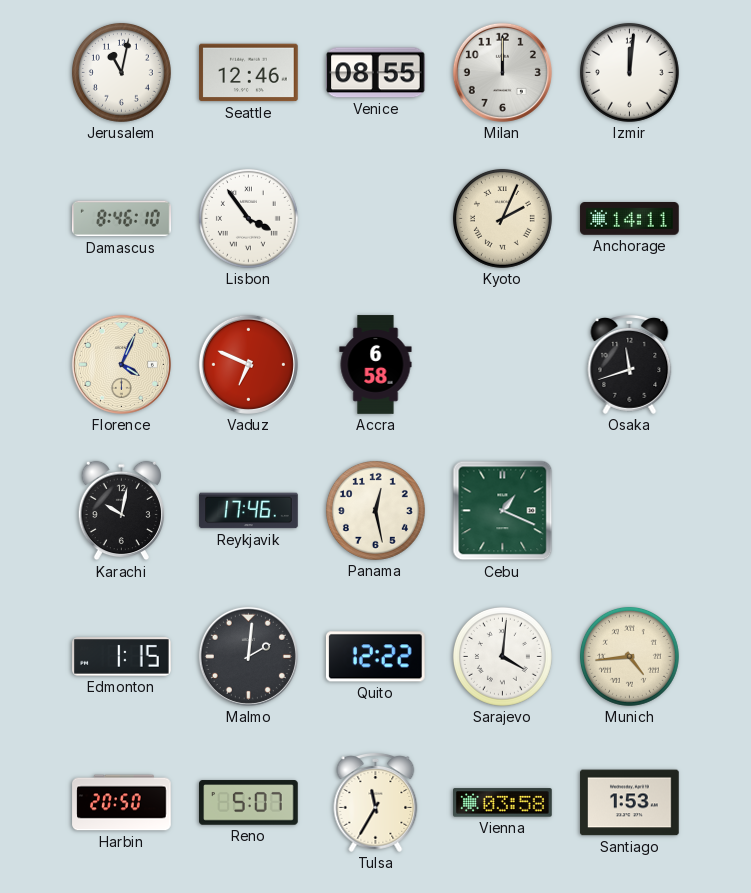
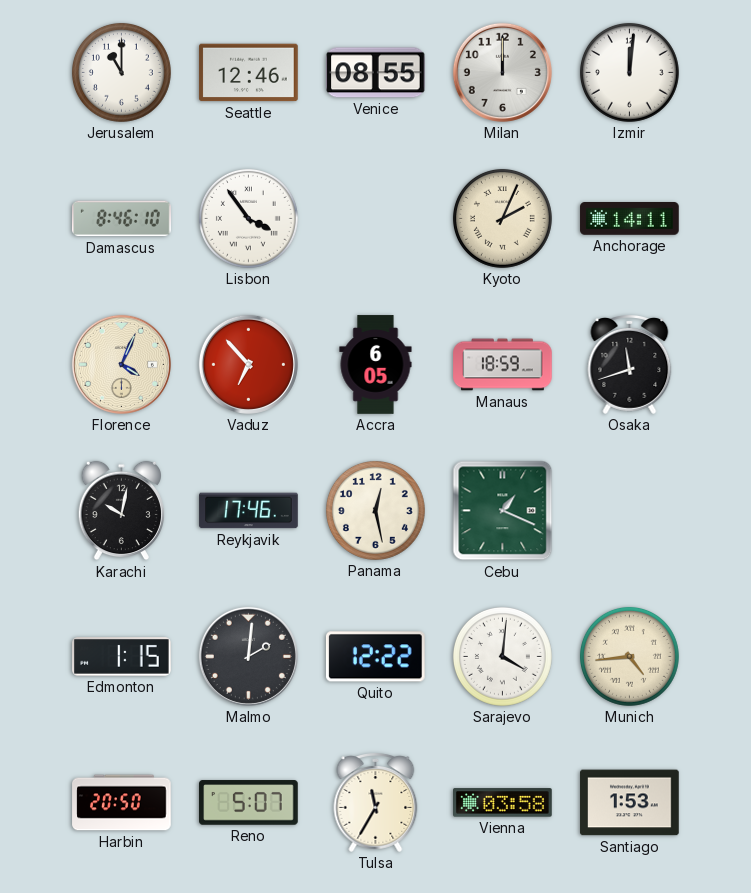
Jerusalem: 11:02 -> 11:00 (121, 72)
Vaduz: 6:49 -> 6:53 (248, 364)
Accra: 6:58 -> 6:05 (376, 365)
Manaus: none -> 18:59 (503, 365)
